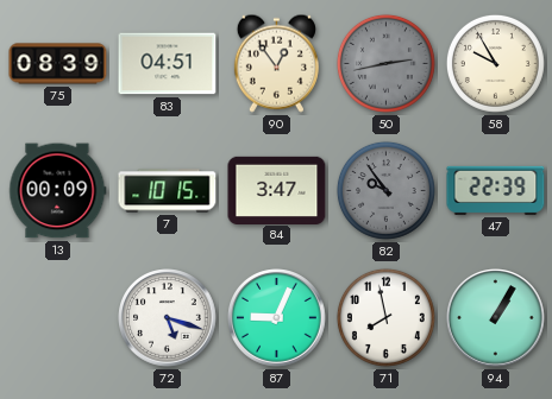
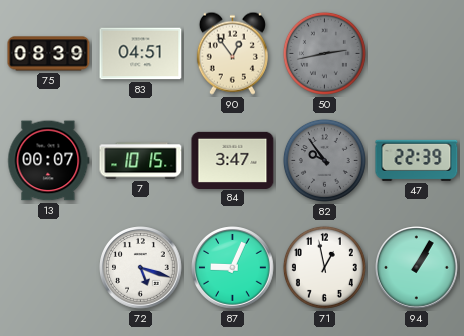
58: 9:55 -> none (495, 63)
13: 00:09 -> 00:07 (49, 161)
71: 7:58 -> 12:58 (324, 267)
